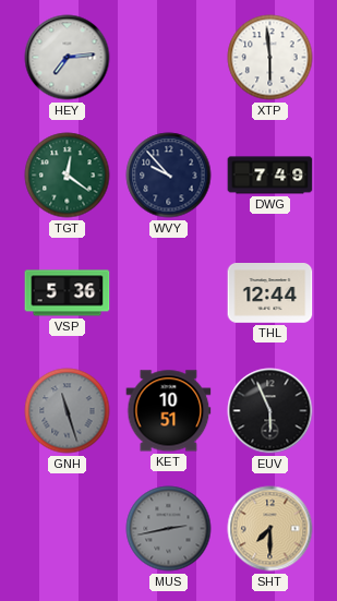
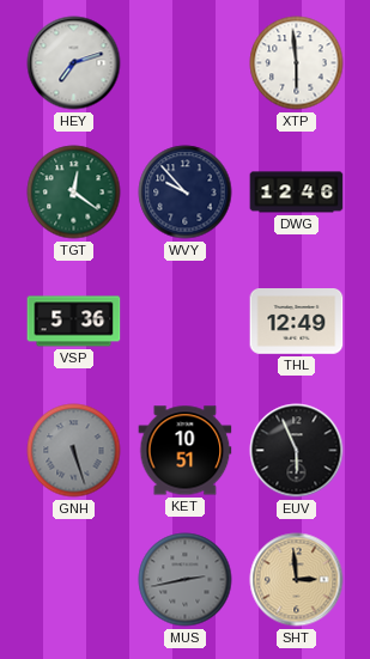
HEY: 7:14 -> 7:12 (74, 63)
DWG: 7:49 -> 12:46 (297, 193)
THL: 12:44 -> 12:49 (297, 322)
GNH: 11:27 -> 5:27 (74, 451)
SHT: 7:30 -> 2:59 (297, 580)
